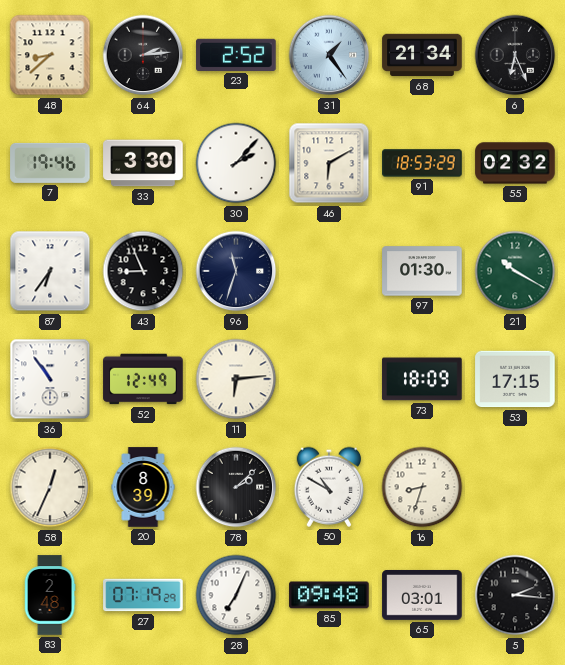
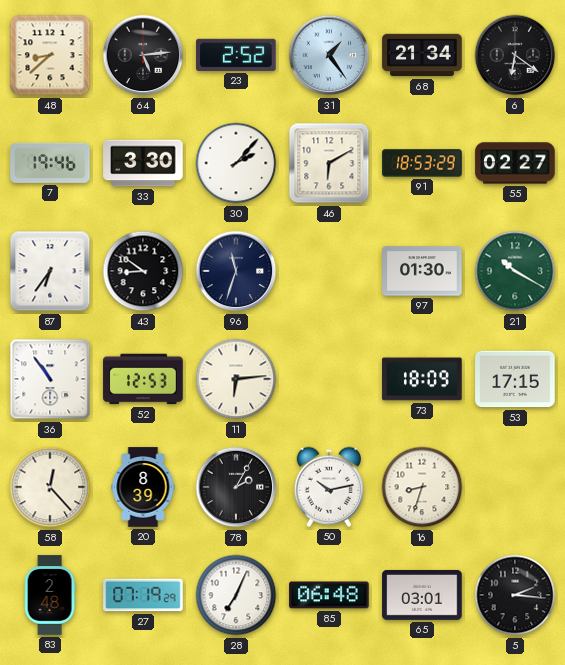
64: 2:14 -> 5:14 (143, 55)
6: 6:26 -> 6:21 (515, 55)
55: 02:32 -> 02:27 (515, 163)
43: 8:56 -> 8:51 (143, 271)
52: 12:49 -> 12:53 (143, 379)
58: 12:34 -> 12:23 (50, 487)
78: 2:08 -> 2:05 (236, 487)
50: 10:50 -> 10:13 (329, 487)
85: 09:48 -> 06:48 (329, 595)
